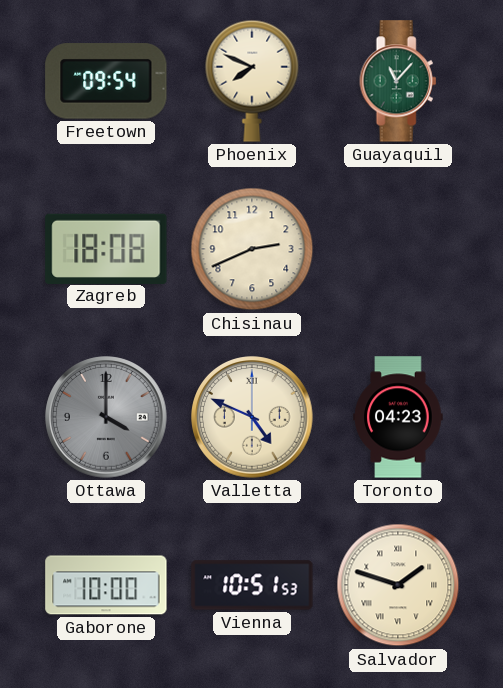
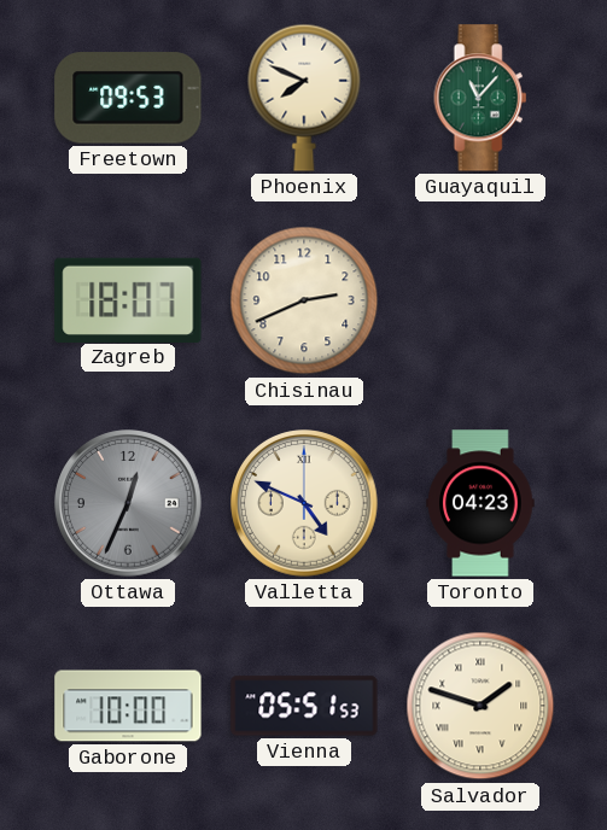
Freetown: 09:54 -> 09:53 (128, 98)
Zagreb: 18:08 -> 18:07 (128, 299)
Ottawa: 4:00 -> 12:34 (128, 503)
Vienna: 10:51 -> 05:51 (304, 706)
